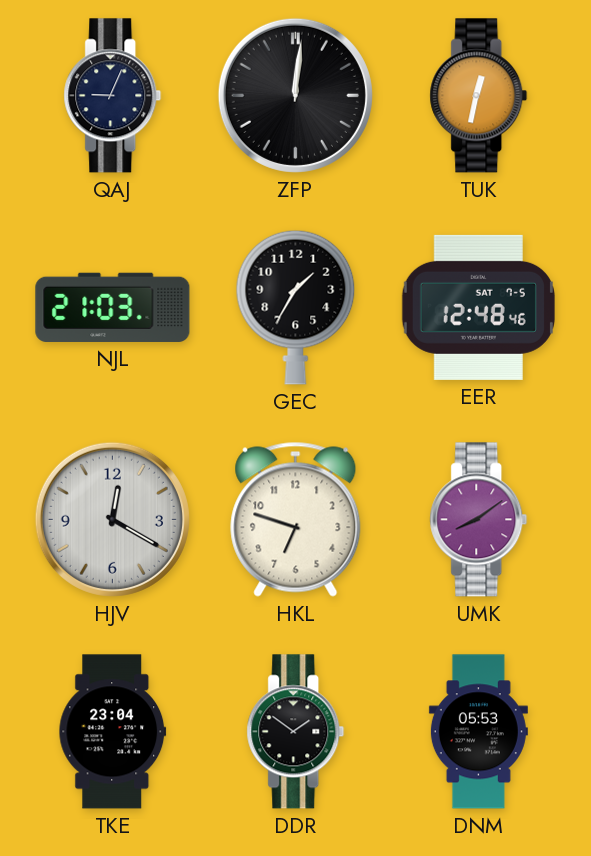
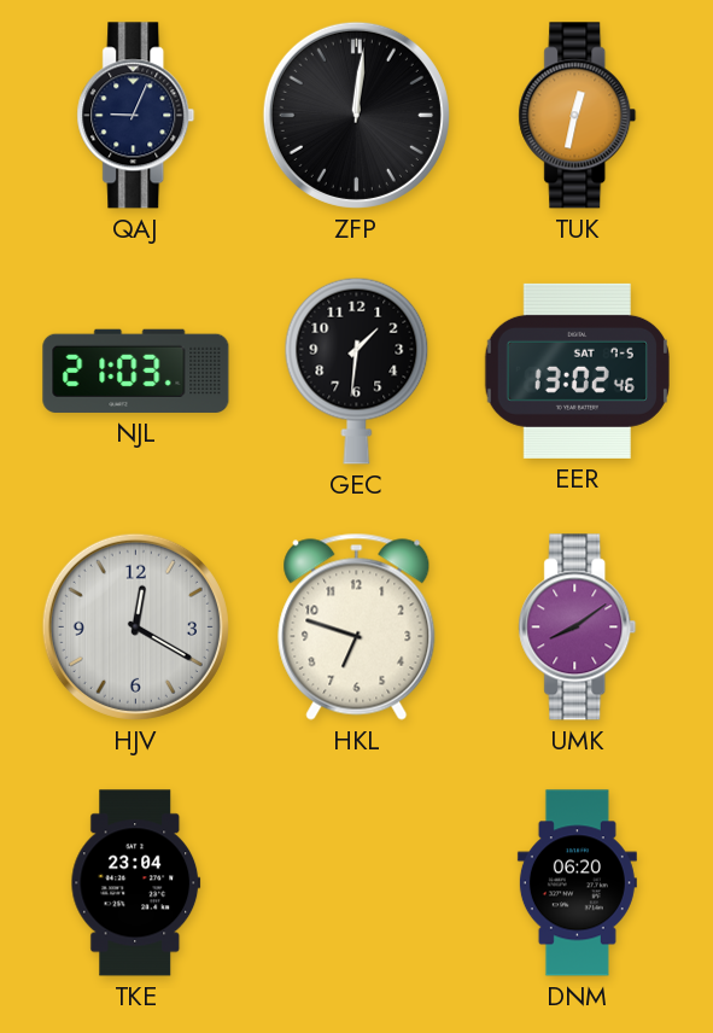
GEC: 1:35 -> 1:31 (357, 370)
EER: 12:48 -> 13:02 (577, 370)
DDR: 1:51 -> none (296, 732)
DNM: 05:53 -> 06:20 (577, 883)
